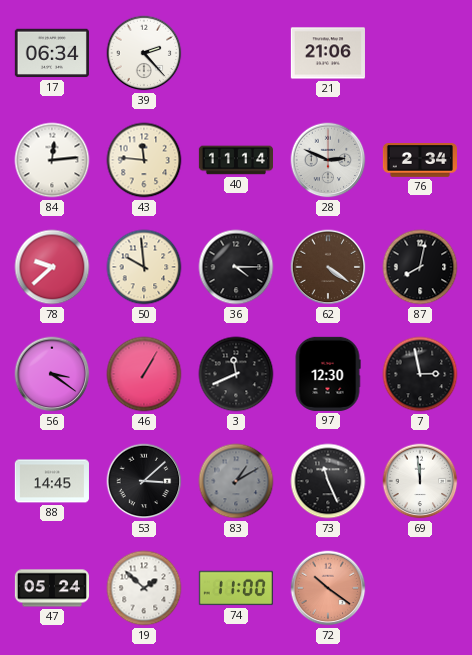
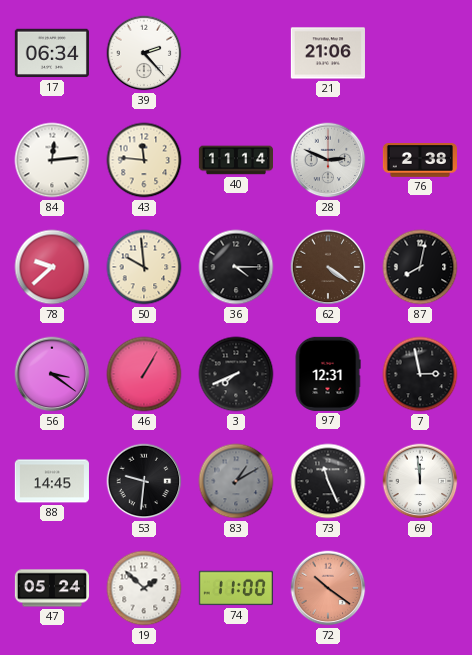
76: 2:34 -> 2:38 (419, 161)
3: 11:41 -> 7:41 (236, 374)
97: 12:30 -> 12:31 (328, 374)
53: 3:08 -> 9:31 (144, 481)
